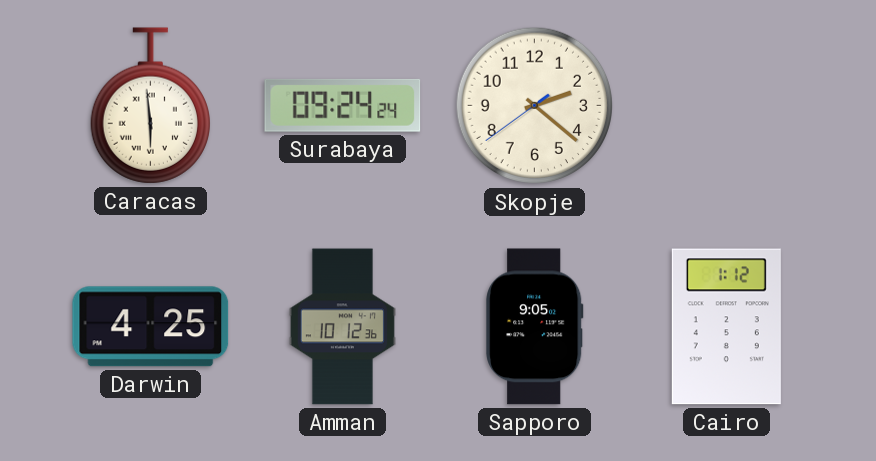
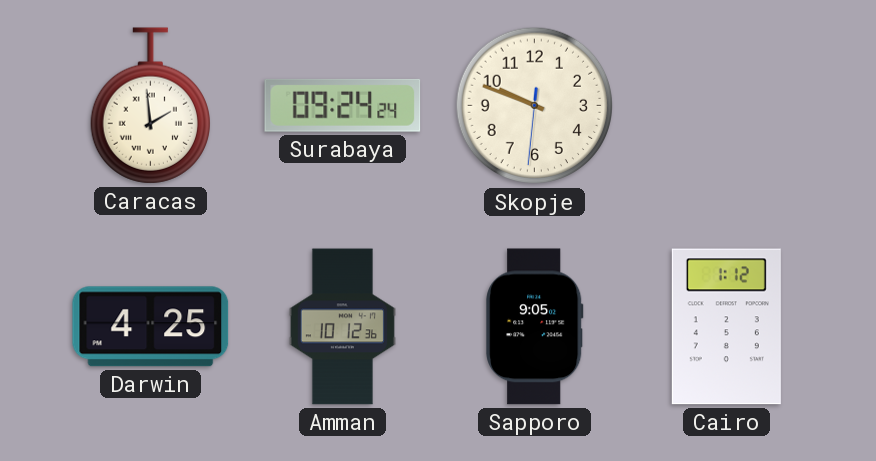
Caracas: 5:59 -> 1:59 (150, 106)
Skopje: 2:21 -> 9:48 (535, 106)
